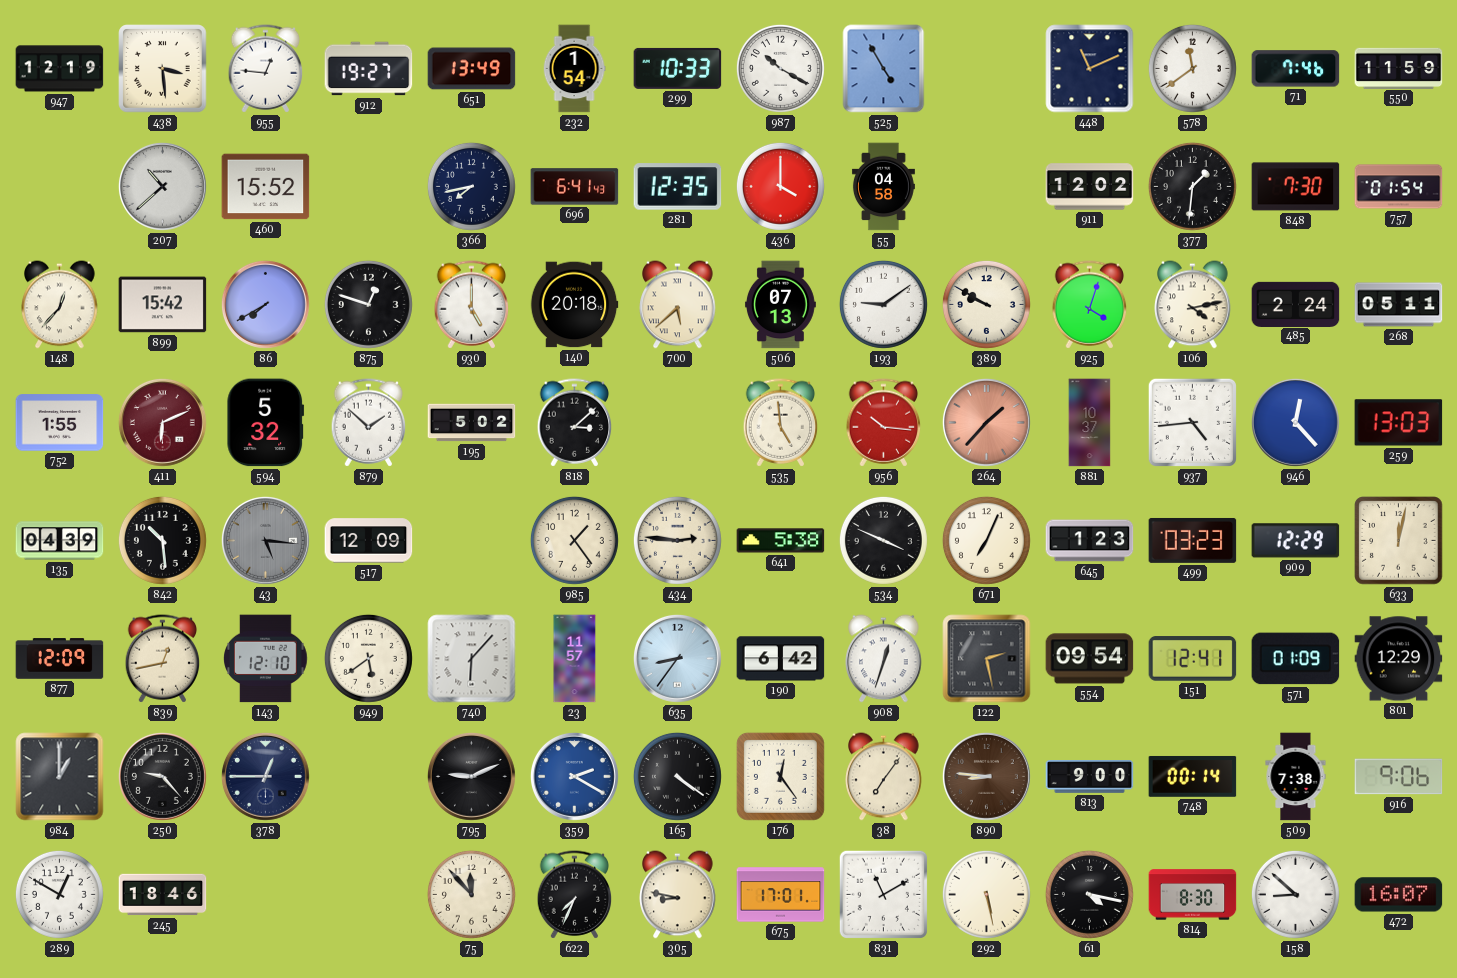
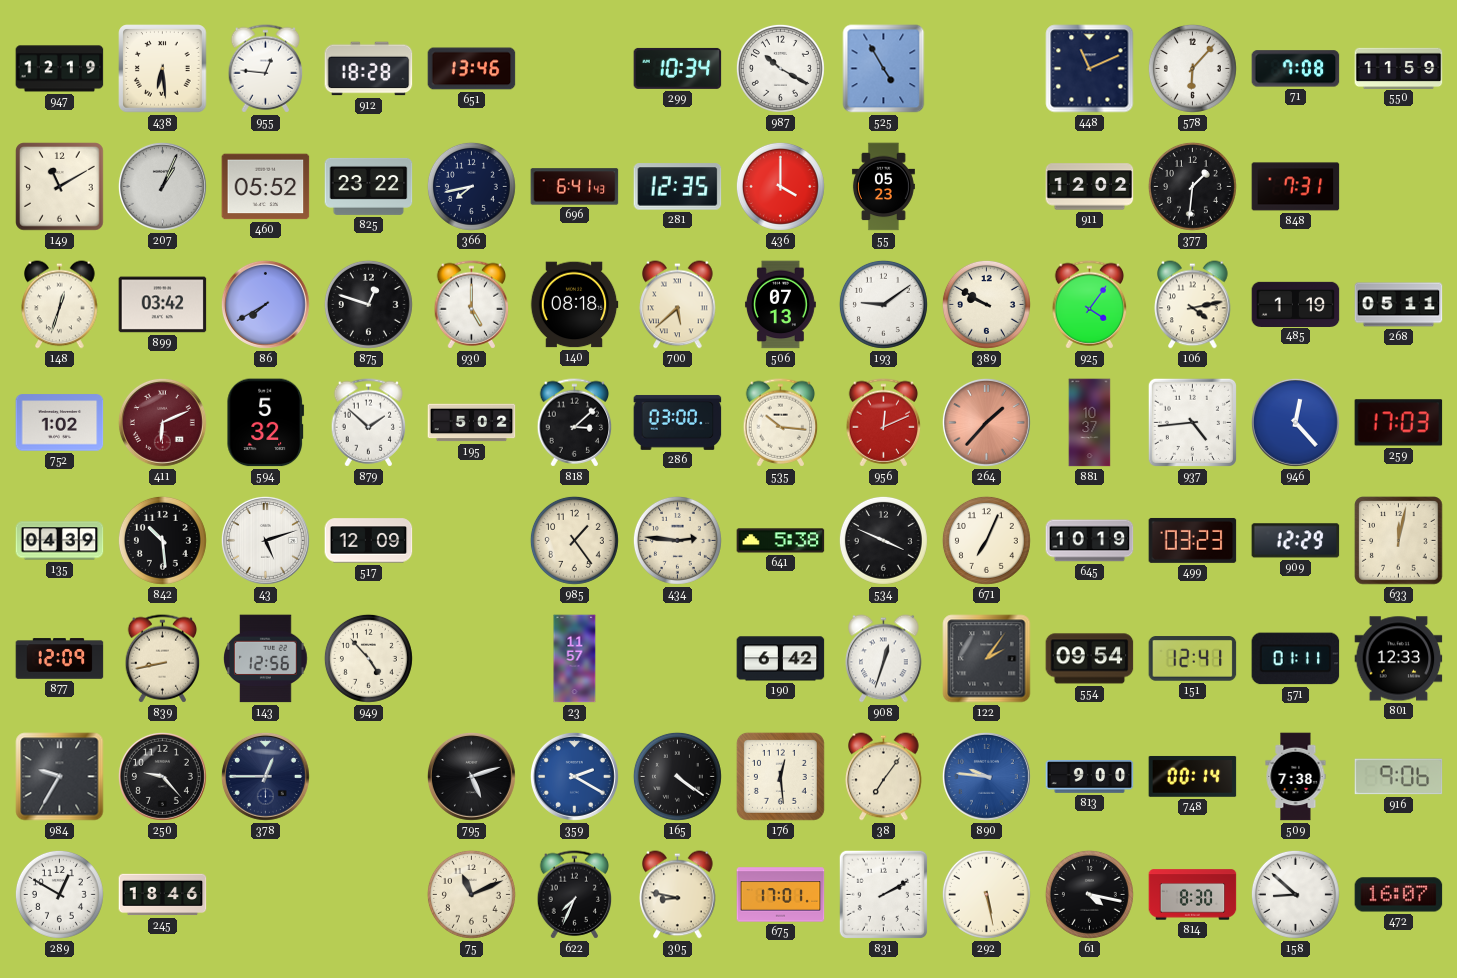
438: 3:29 -> 6:29 (163, 69)
912: 19:27 -> 18:28 (369, 69)
651: 13:49 -> 13:46 (472, 69)
232: 1:54 -> none (574, 69)
299: 10:33 -> 10:34 (678, 68)
578: 11:39 -> 6:07 (1192, 68)
71: 7:46 -> 7:08 (1296, 69)
149: none -> 11:10 (60, 187)
207: 10:38 -> 1:04 (162, 186)
460: 15:52 -> 05:52 (266, 187)
825: none -> 23:22 (369, 186)
55: 04:58 -> 05:23 (883, 187)
848: 7:30 -> 7:31 (1296, 187)
757: 01:54 -> none (1399, 187)
148: 12:37 -> 12:33 (60, 305)
899: 15:42 -> 03:42 (163, 305)
140: 20:18 -> 08:18 (574, 305)
925: 4:03 -> 4:06 (1090, 305)
485: 2:24 -> 1:19 (1296, 304)
752: 1:55 -> 1:02 (60, 423)
286: none -> 03:00 (678, 422)
535: 4:59 -> 10:16 (781, 423)
956: 10:16 -> 12:11 (884, 423)
259: 13:03 -> 17:03 (1399, 423)
43: 5:16 -> 5:12 (265, 540)
43 dial: grey -> white (265, 540)
645: 1:23 -> 10:19 (1090, 541)
839: 12:43 -> 8:43 (163, 659)
143: 12:10 -> 12:56 (266, 659)
949: 5:39 -> 4:53 (368, 658)
740: 6:07 -> none (472, 659)
635: 8:36 -> none (677, 658)
122: 2:28 -> 2:06 (987, 659)
571: 01:09 -> 01:11 (1296, 659)
801: 12:29 -> 12:33 (1399, 659)
984: 1:00 -> 9:35 (60, 777)
795: 9:11 -> 5:12 (471, 776)
176: 12:24 -> 12:29 (780, 776)
890: 8:46 -> 9:46 (986, 776)
890 dial: brown -> blue (986, 776)
75: 11:53 -> 11:11 (471, 894)
831: 11:10 -> 2:10 (883, 894)
